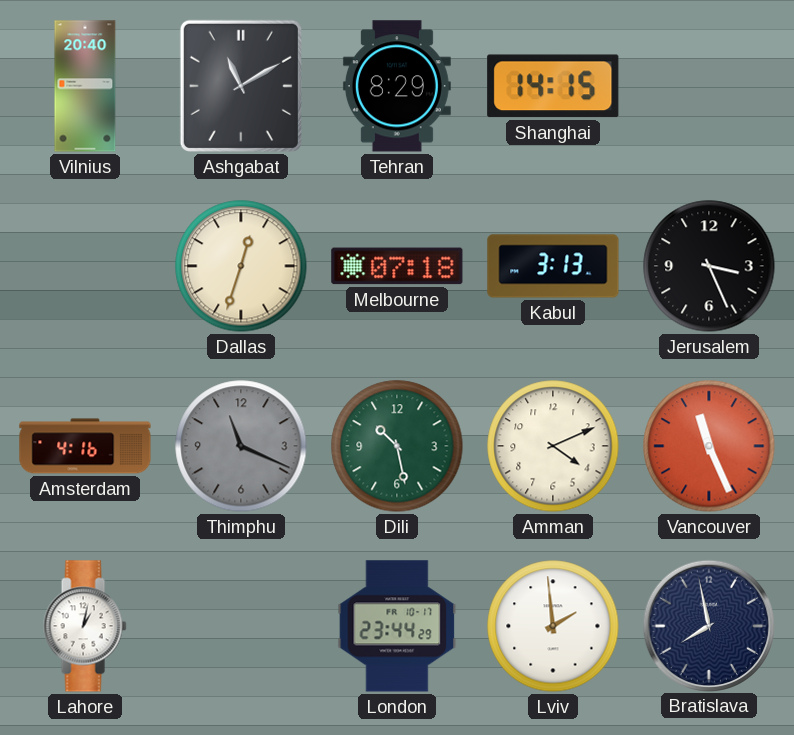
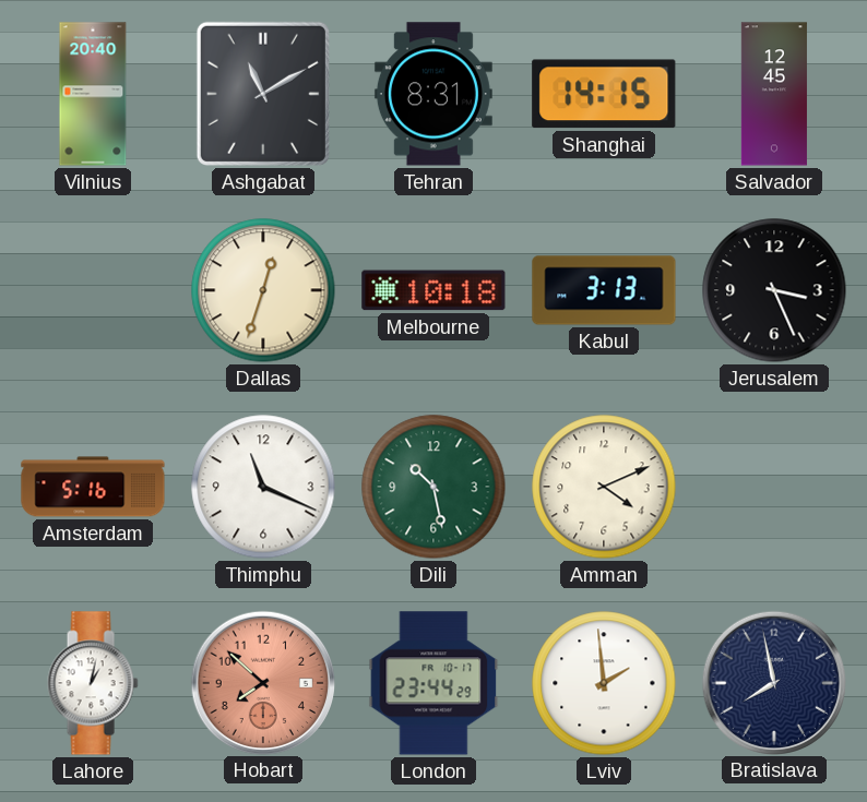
Tehran: 8:29 -> 8:31 (434, 94)
Salvador: none -> 12:45 (774, 94)
Melbourne: 07:18 -> 10:18 (434, 290)
Amsterdam: 4:16 -> 5:16 (93, 487)
Thimphu dial: grey -> white (263, 487)
Vancouver: 11:26 -> none (709, 446)
Hobart: none -> 7:52 (262, 682)
